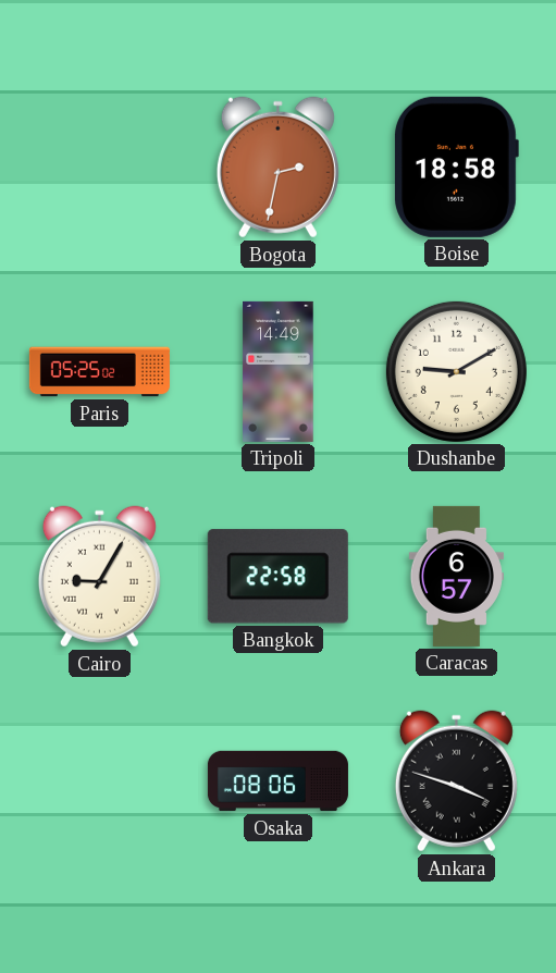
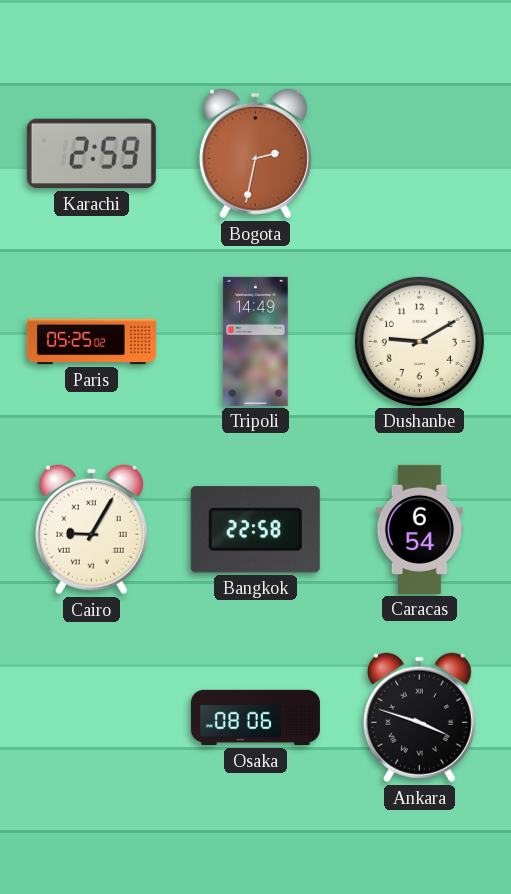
Karachi: none -> 2:59 (91, 154)
Boise: 18:58 -> none (457, 167)
Caracas: 6:57 -> 6:54 (419, 529)
